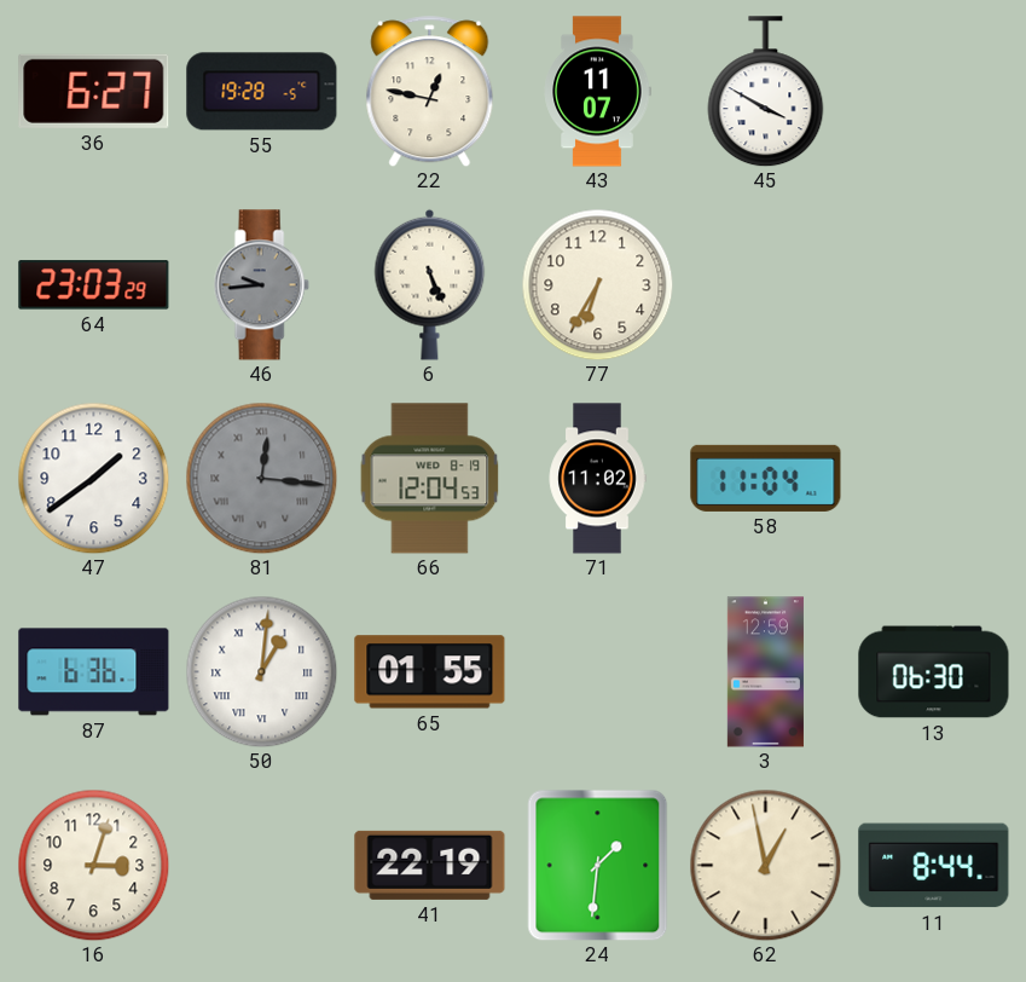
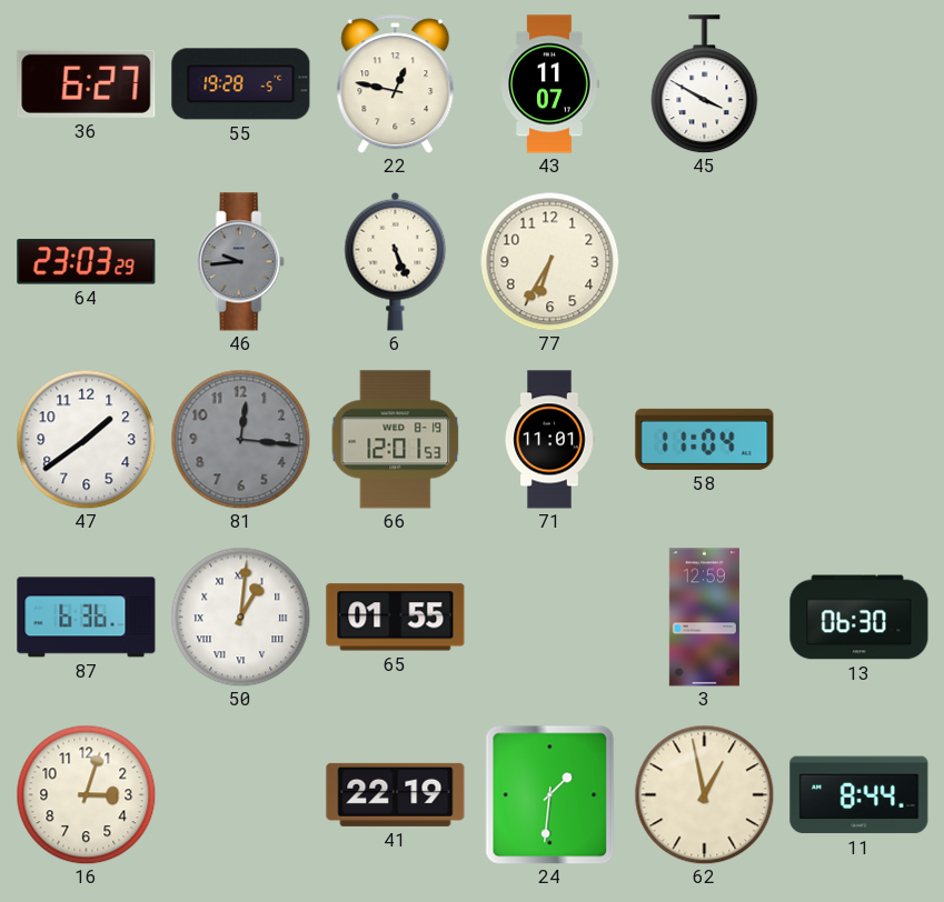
81 numerals: Roman -> Arabic (240, 439)
66: 12:04 -> 12:01 (396, 440)
71: 11:02 -> 11:01 (549, 440)
